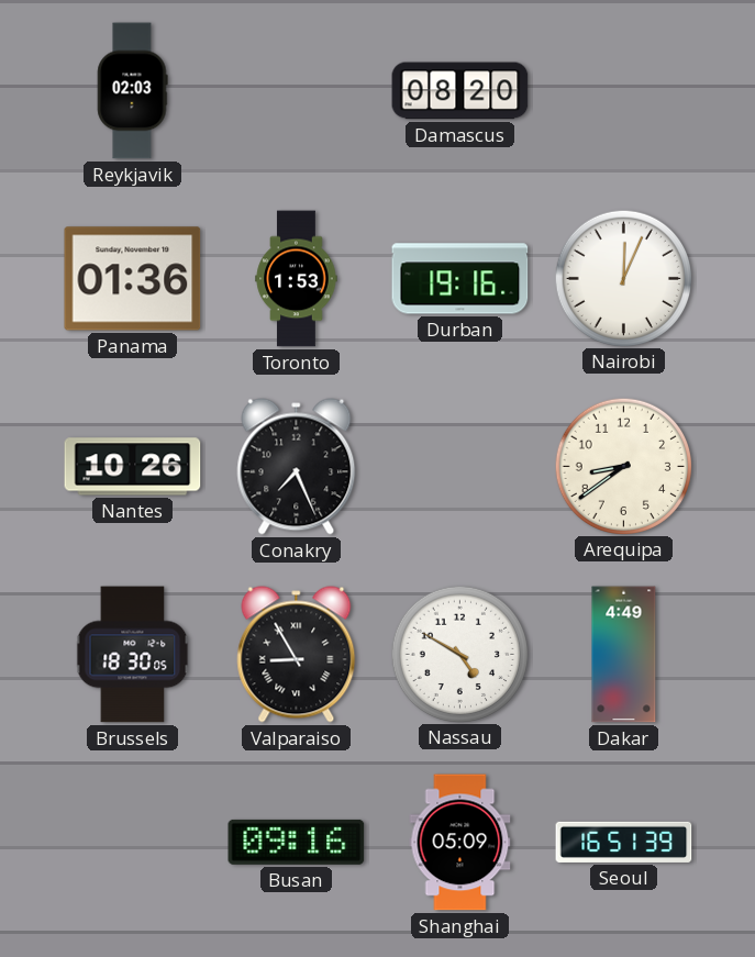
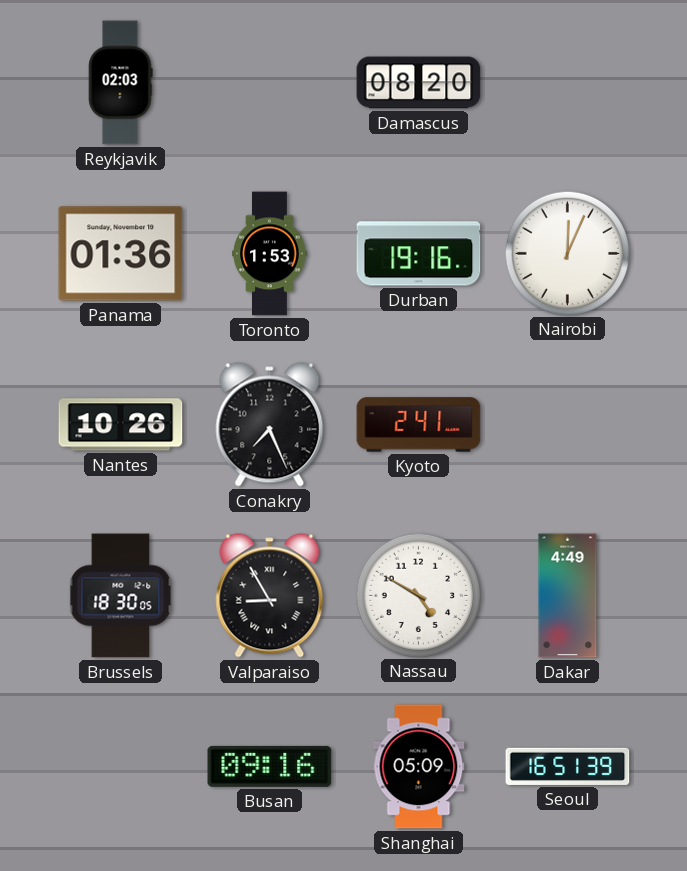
Kyoto: none -> 2:41 (419, 425)
Arequipa: 8:39 -> none (623, 466)
